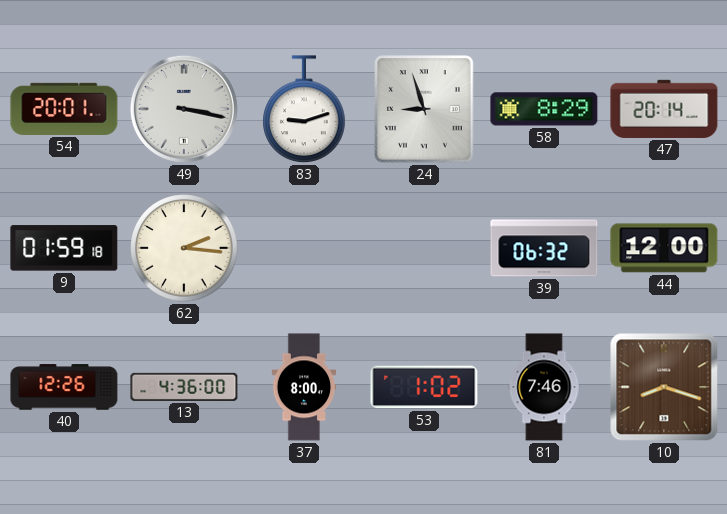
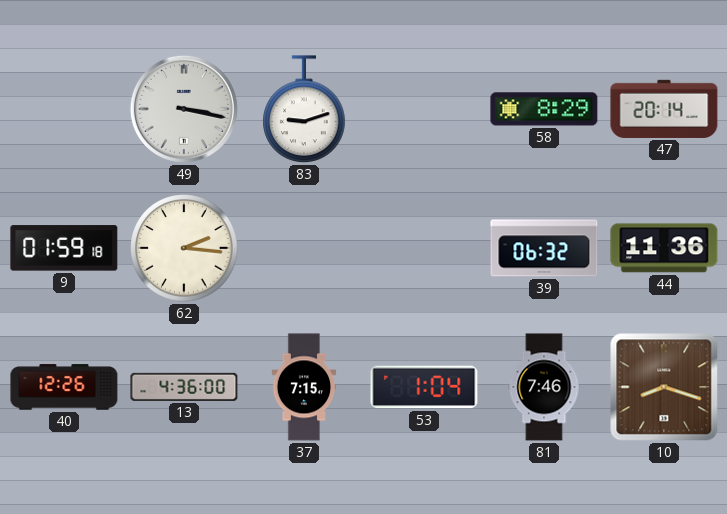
54: 20:01 -> none (64, 109)
24: 8:57 -> none (424, 109)
44: 12:00 -> 11:36 (664, 248)
37: 8:00 -> 7:15 (304, 387)
53: 1:02 -> 1:04 (424, 387)
